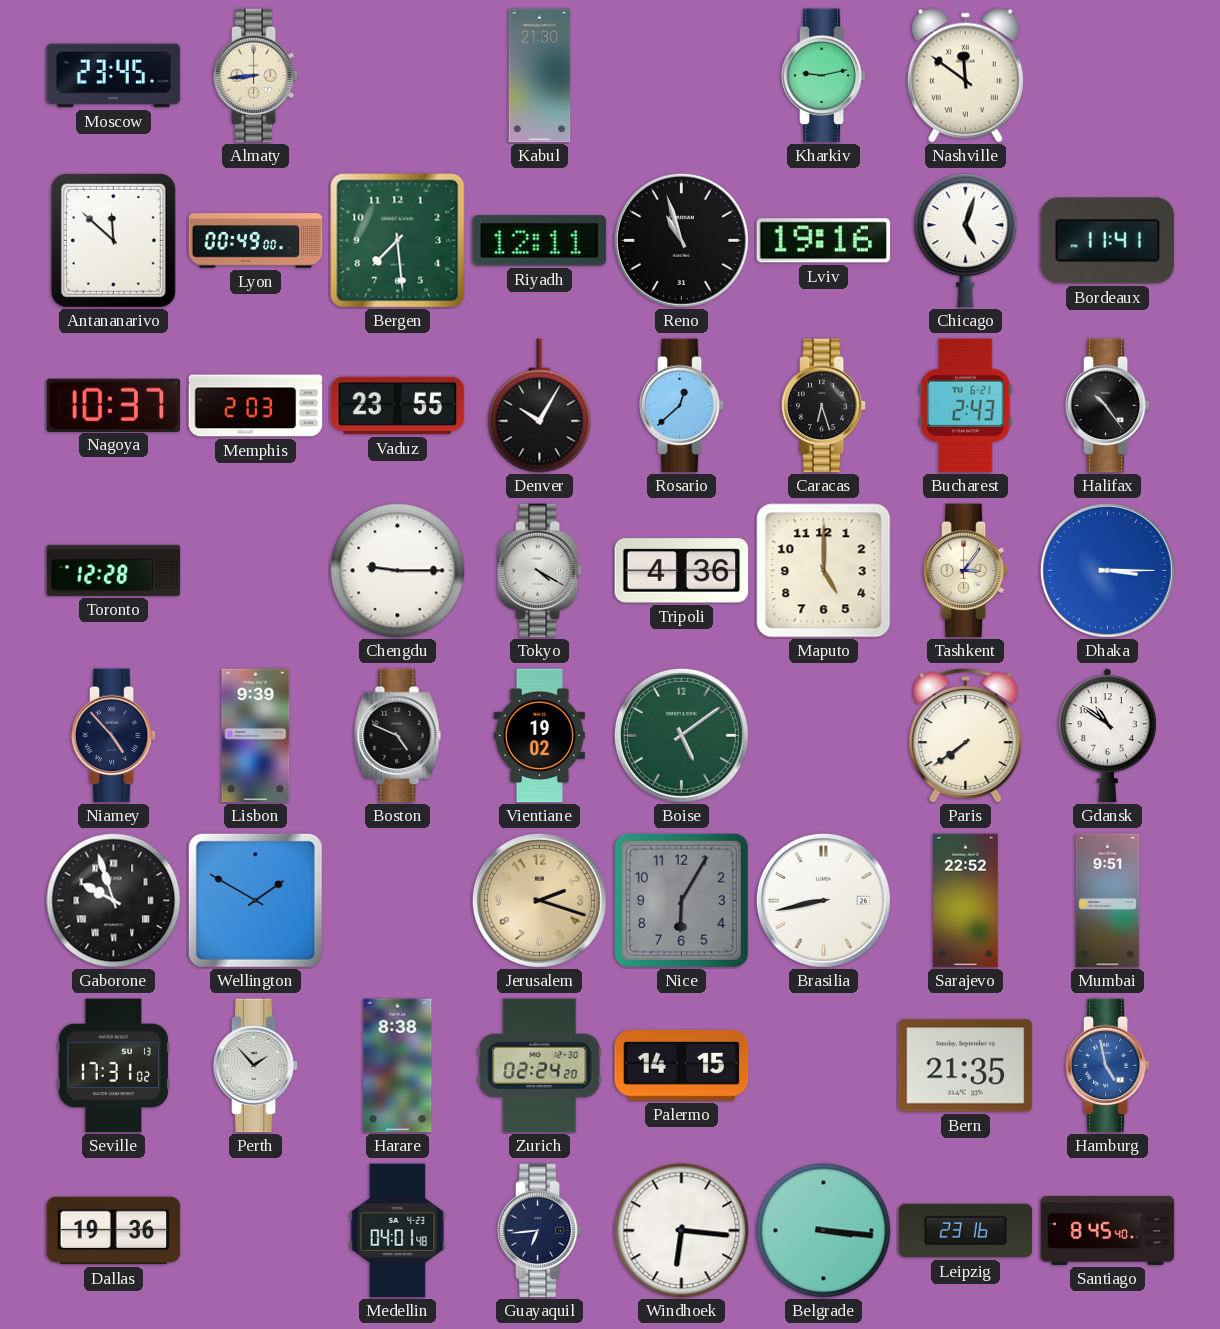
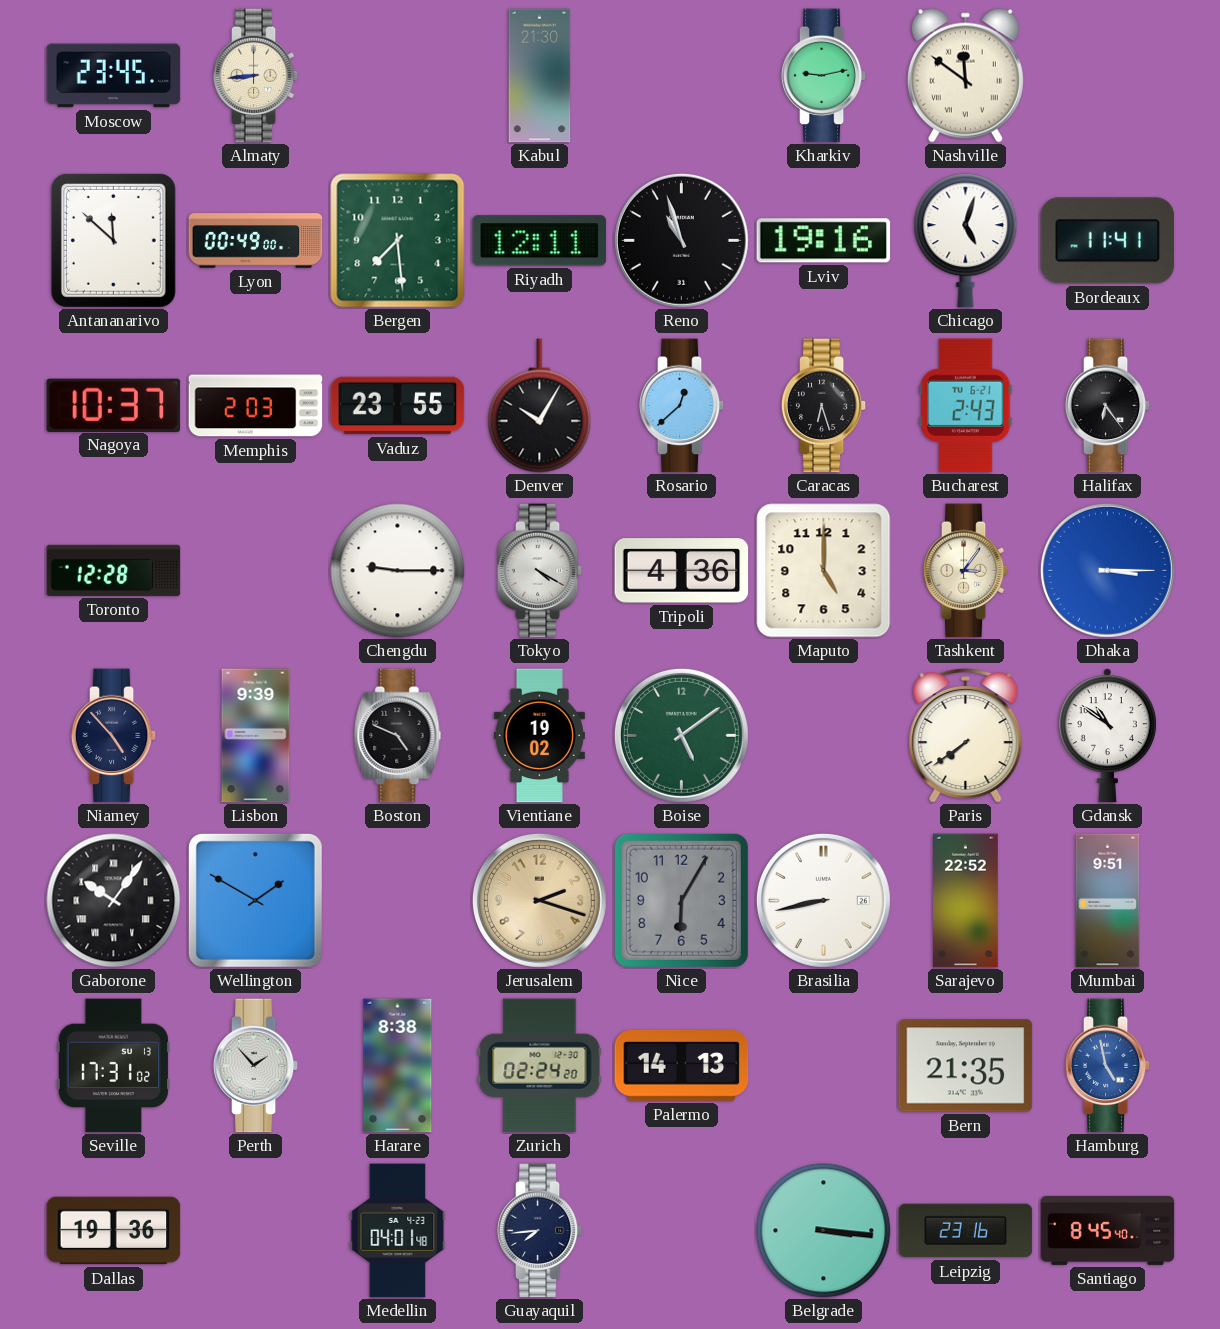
Halifax: 10:24 -> 6:24 (1108, 406)
Gaborone: 9:57 -> 10:06 (114, 901)
Palermo: 14:15 -> 14:13 (682, 1065)
Guayaquil: 6:44 -> 7:44 (540, 1231)
Windhoek: 6:16 -> none (682, 1231)
